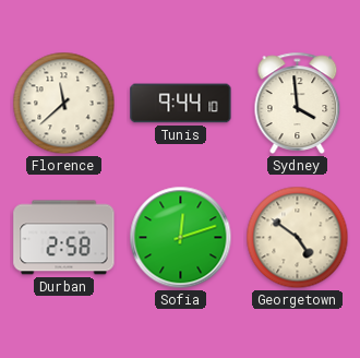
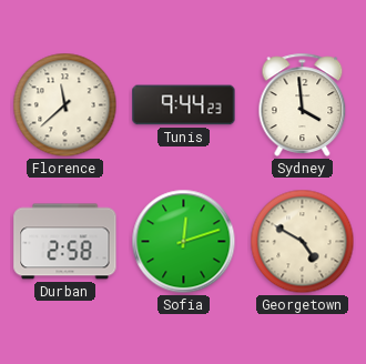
Tunis: 9:44:10 -> 9:44:23 (184, 105)
Georgetown: 4:51 -> 4:50 (303, 242)
